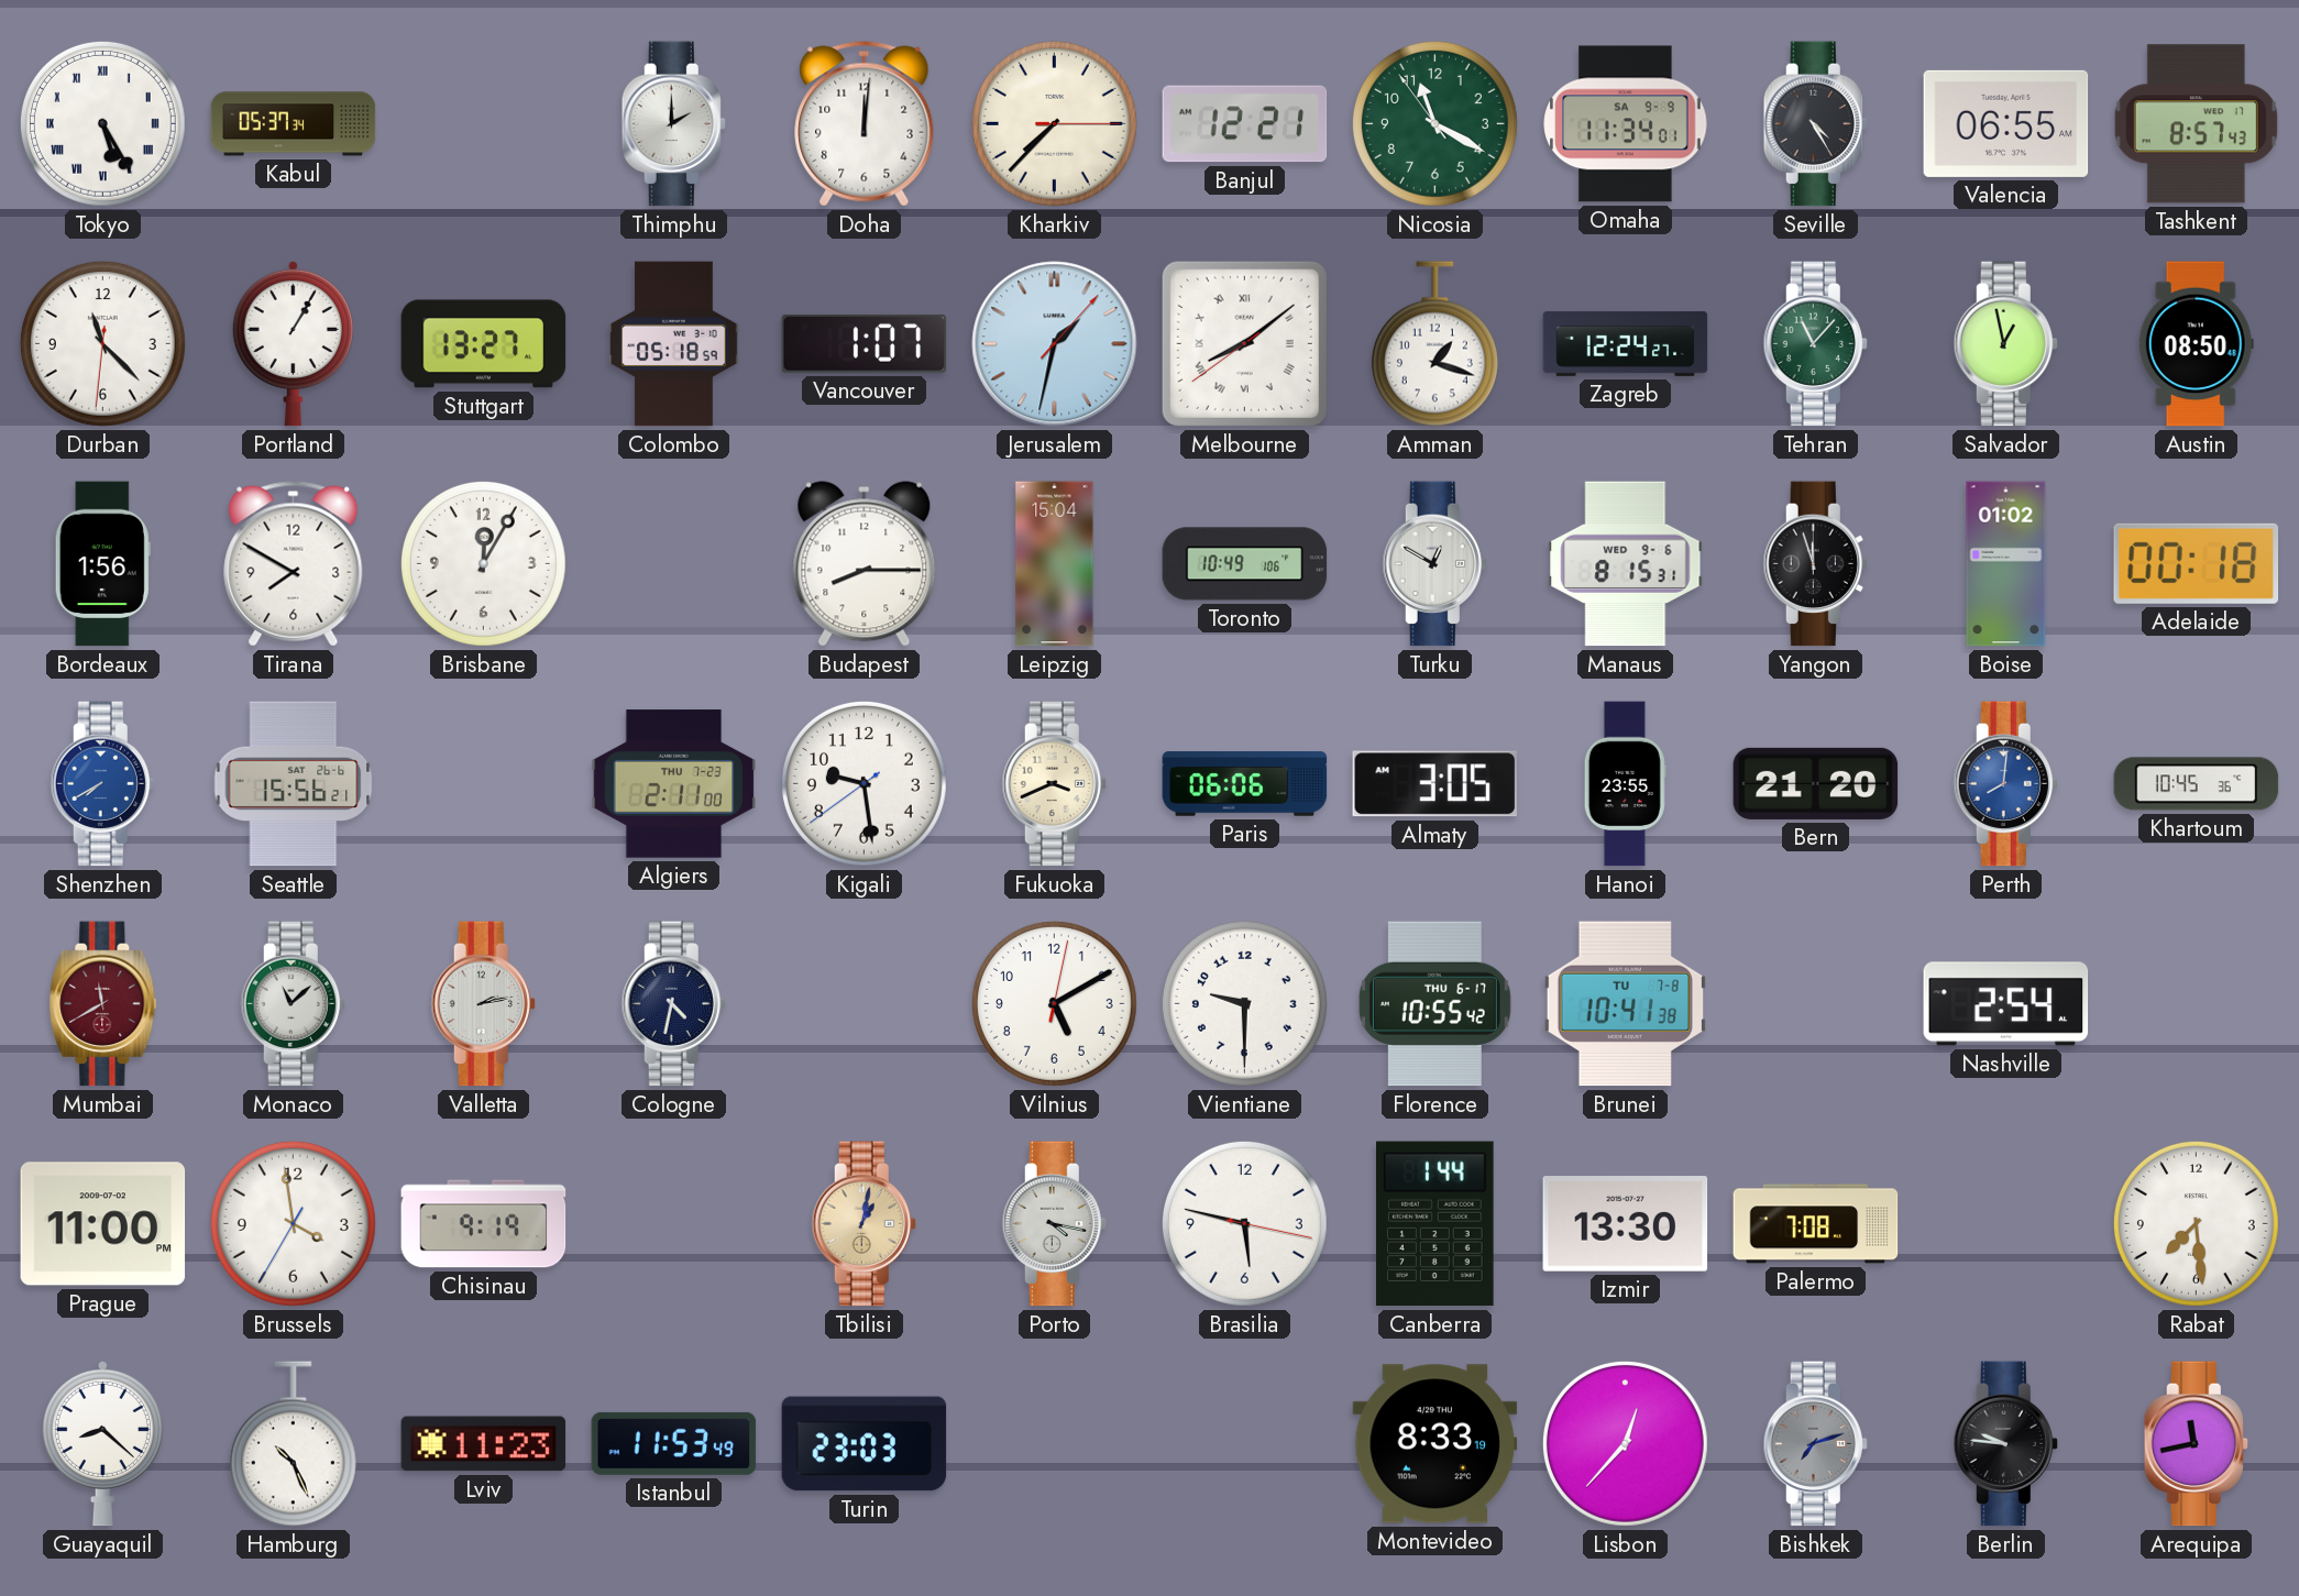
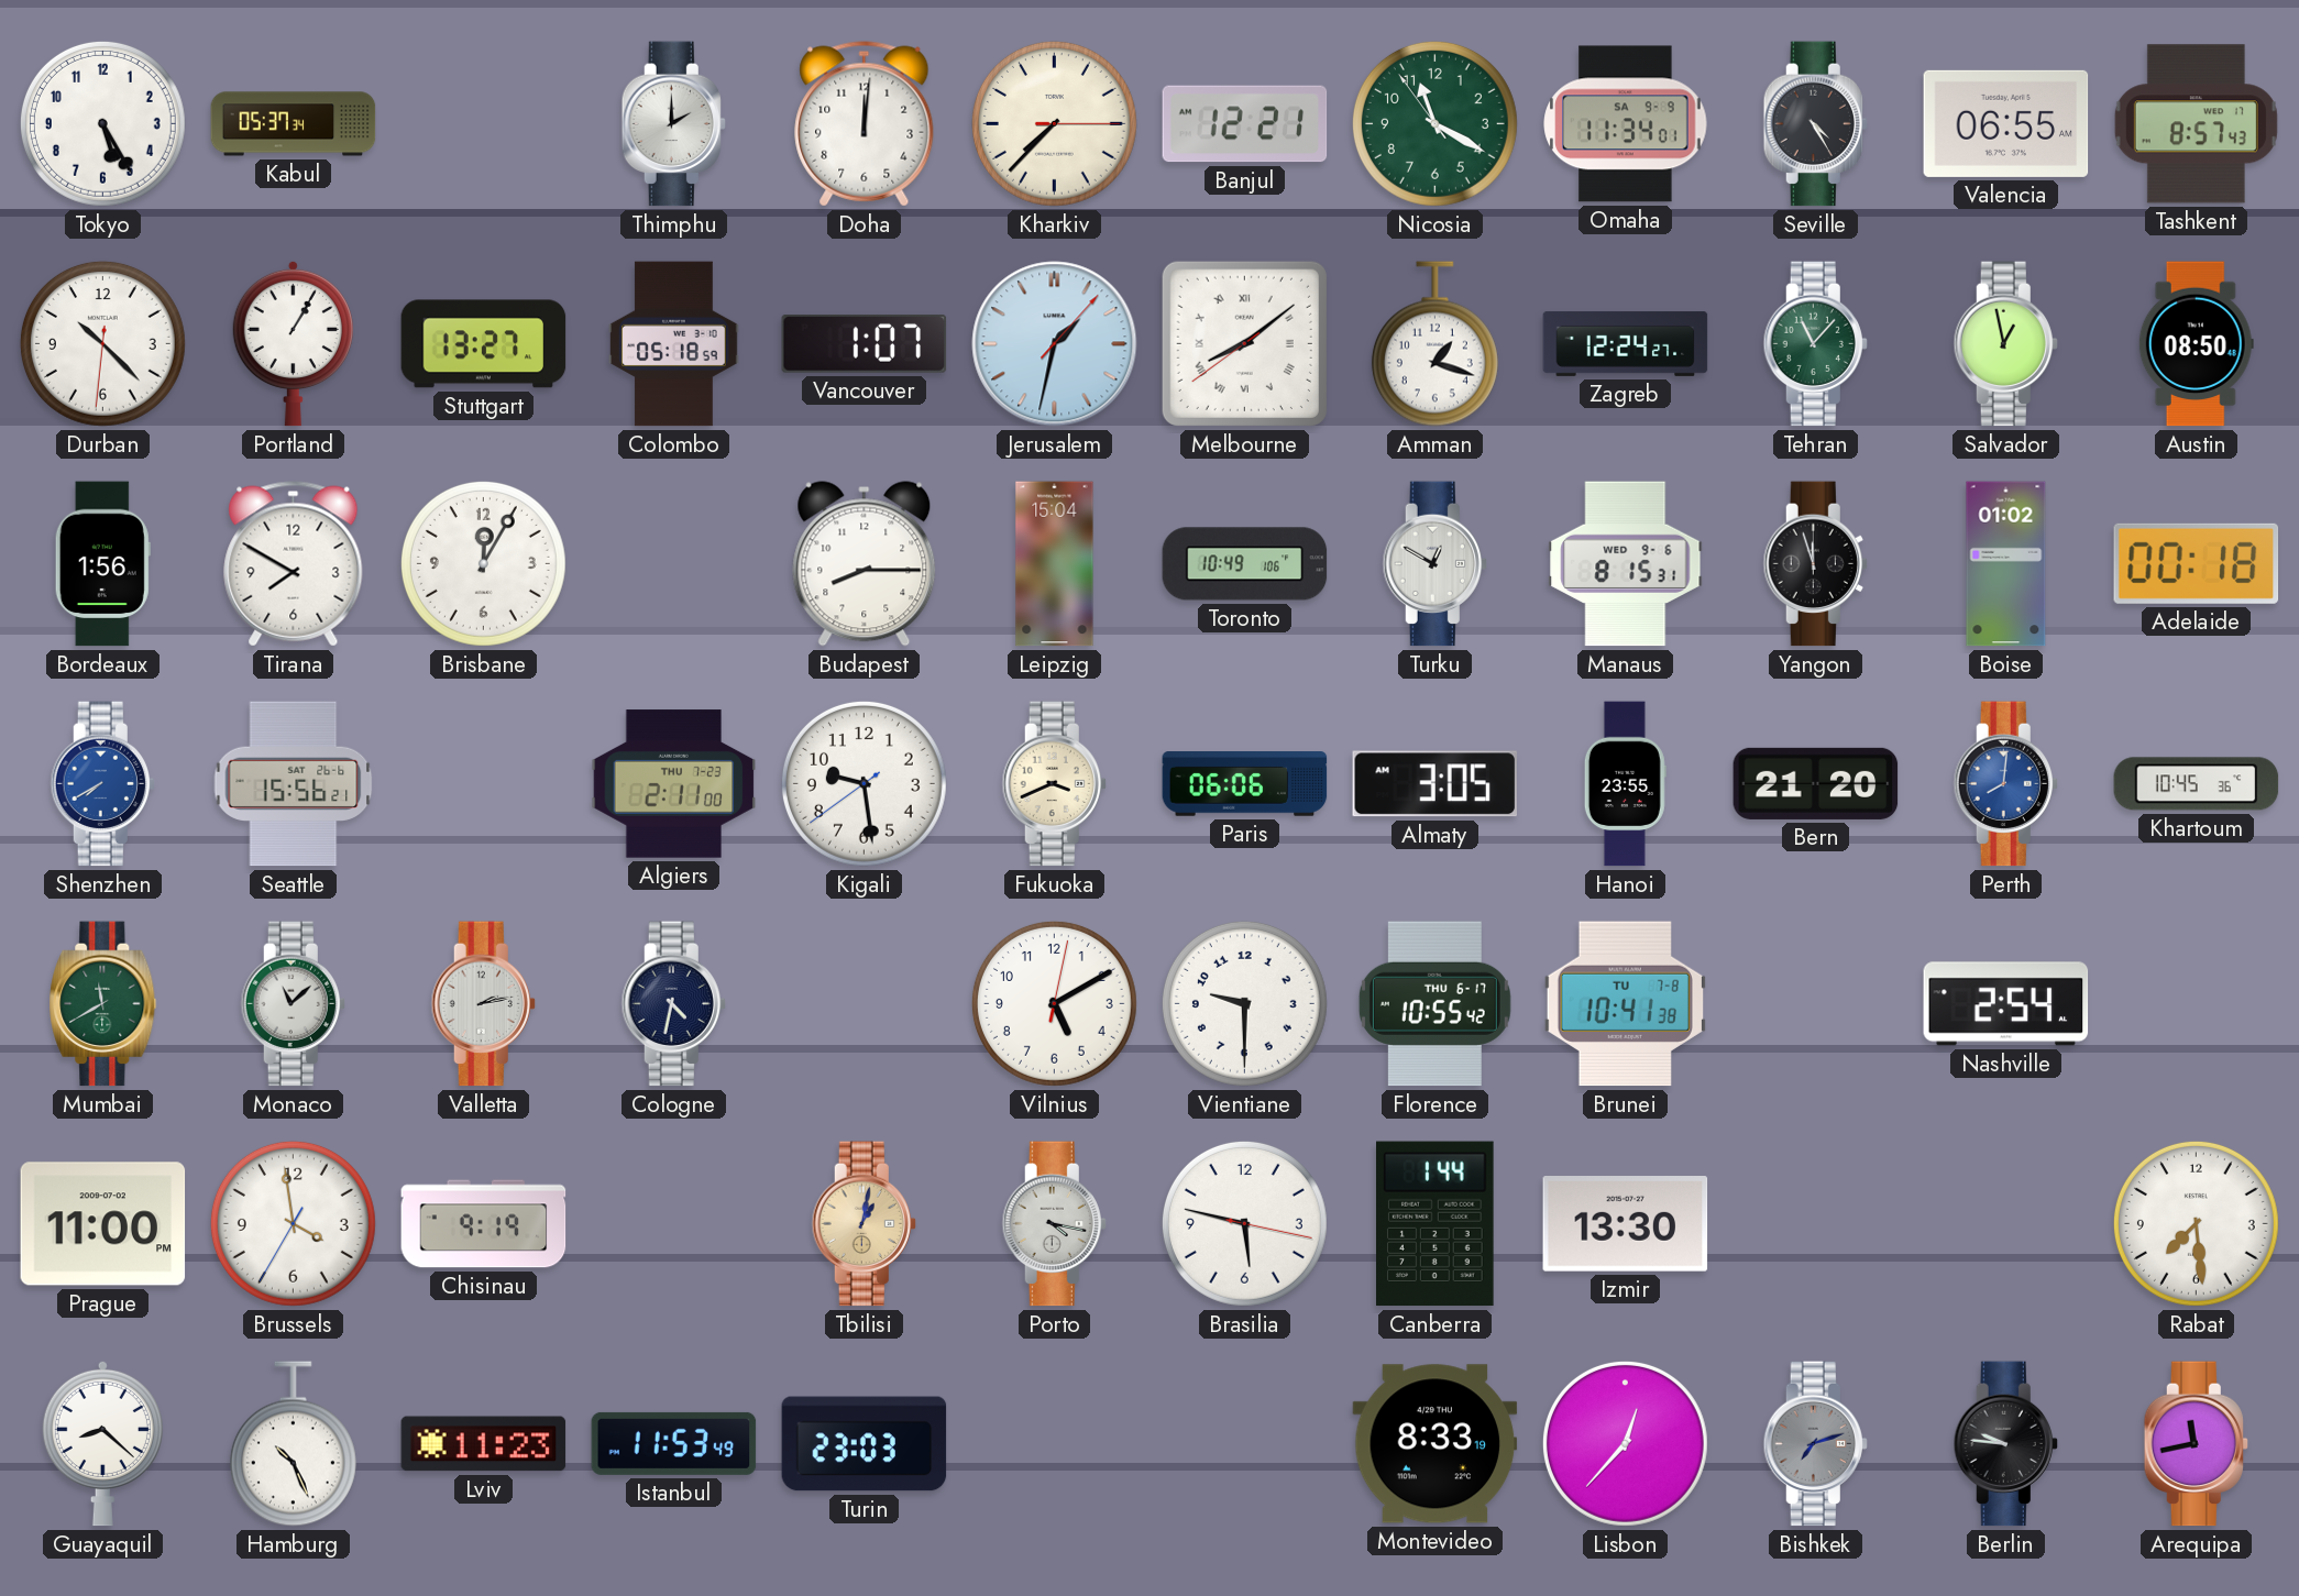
Tokyo numerals: Roman -> Arabic (102, 123)
Durban: 11:22 -> 10:22 (102, 343)
Mumbai dial: burgundy -> green (103, 1004)
Palermo: 7:08 -> none (1816, 1224)
